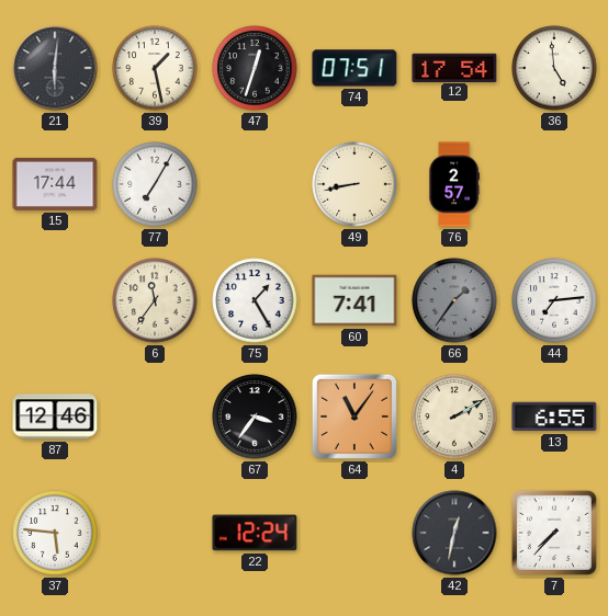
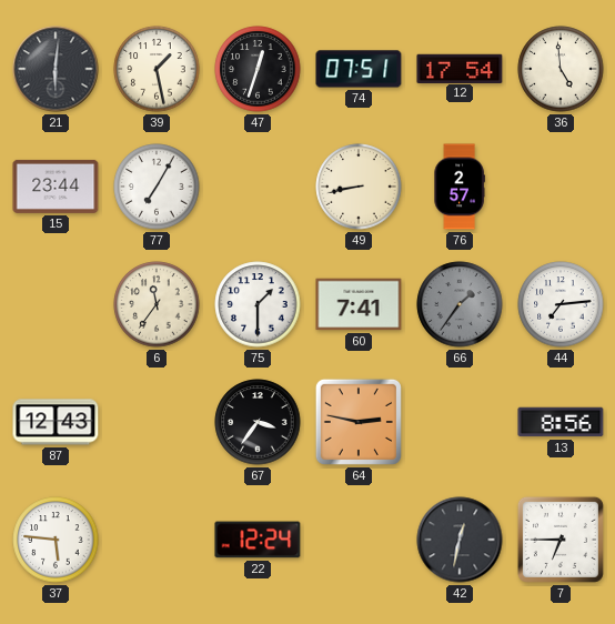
15: 17:44 -> 23:44 (56, 187)
75: 1:25 -> 1:30 (258, 304)
87: 12:46 -> 12:43 (56, 422)
64: 11:06 -> 2:47 (359, 422)
4: 2:10 -> none (454, 417)
13: 6:55 -> 8:56 (561, 422)
7: 7:37 -> 6:45 (561, 540)
